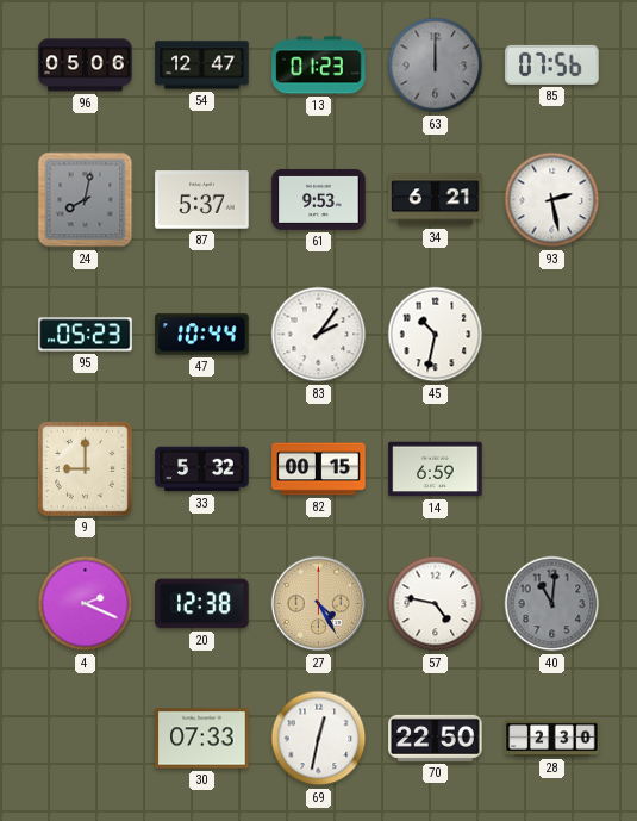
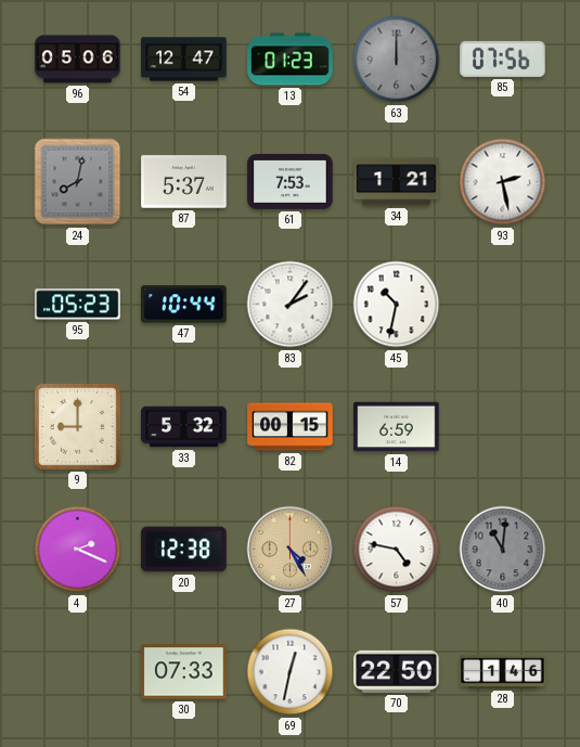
61: 9:53 -> 7:53 (291, 181)
34: 6:21 -> 1:21 (397, 182)
28: 2:30 -> 1:46 (503, 671)
